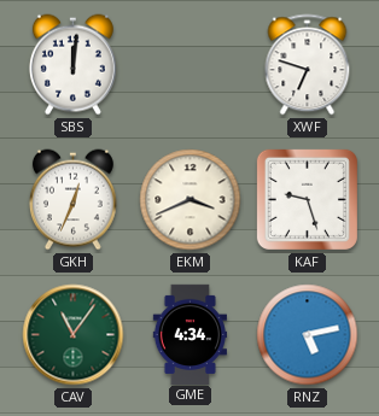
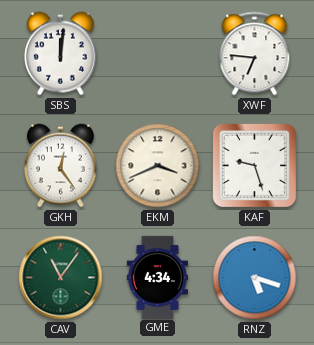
XWF: 6:48 -> 6:46 (255, 54)
GKH: 12:34 -> 12:24 (60, 166)
RNZ: 5:13 -> 5:18 (255, 278)
